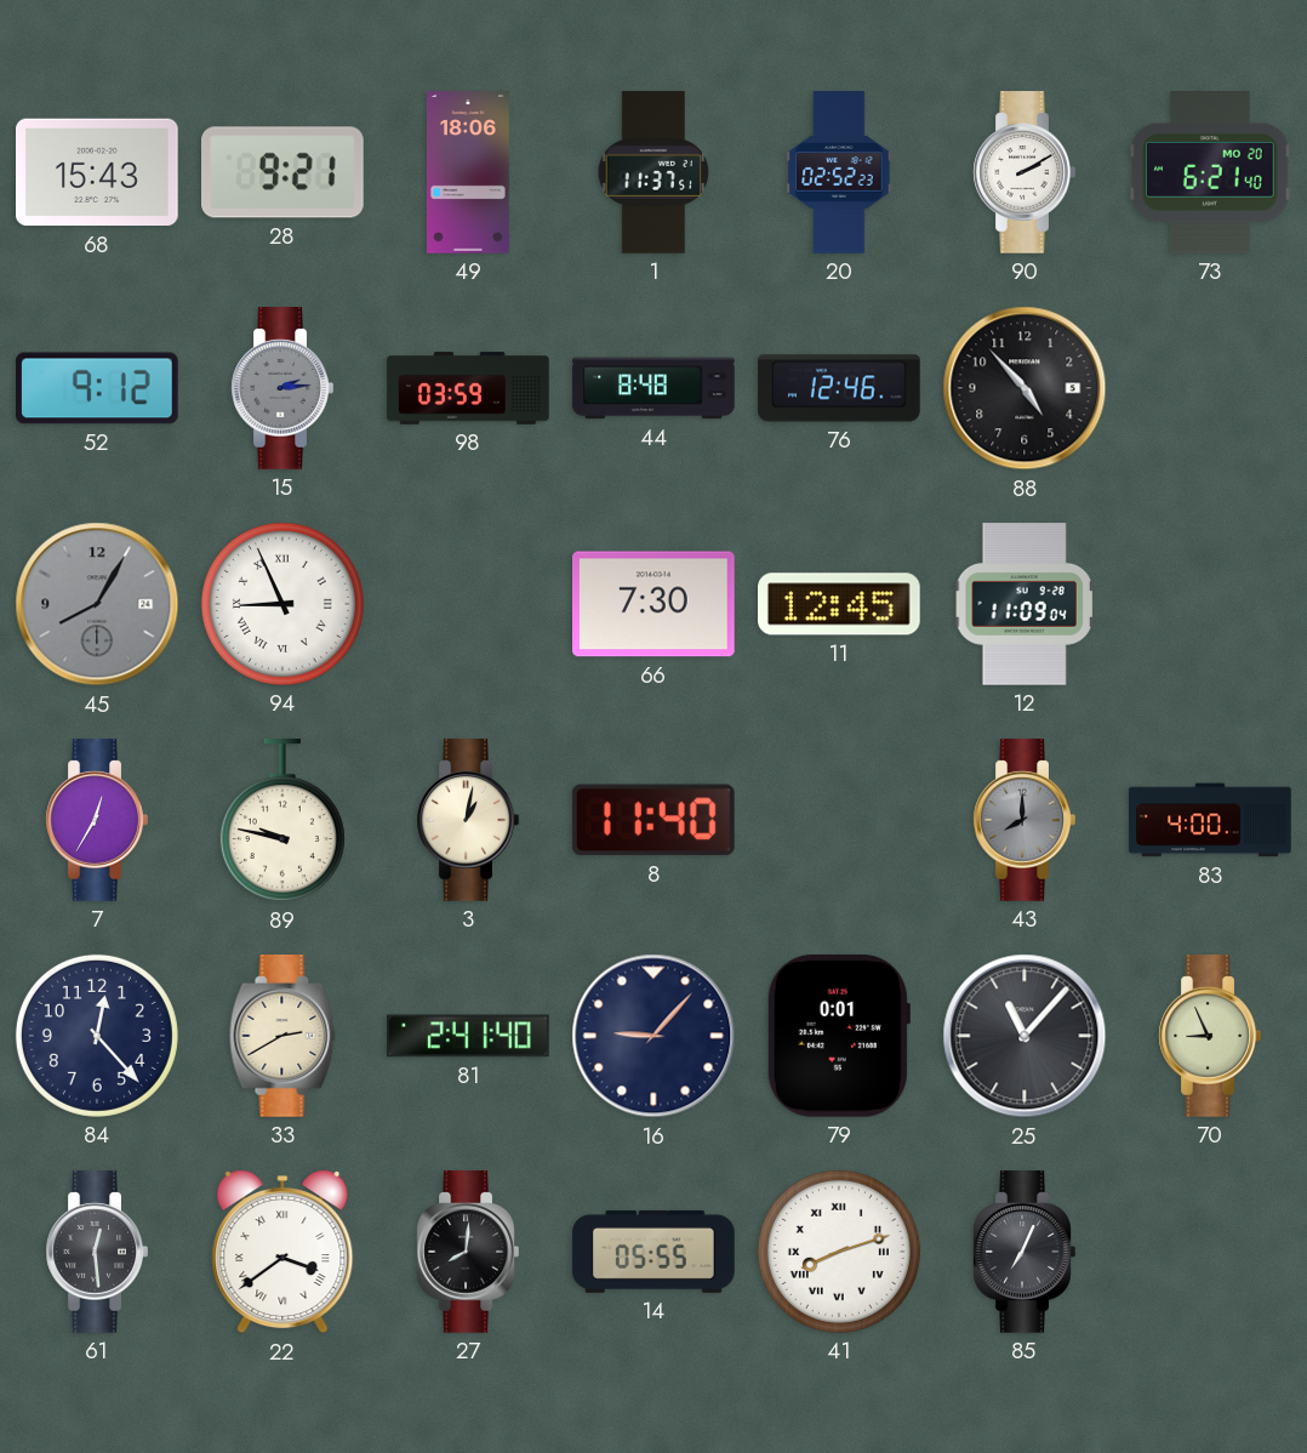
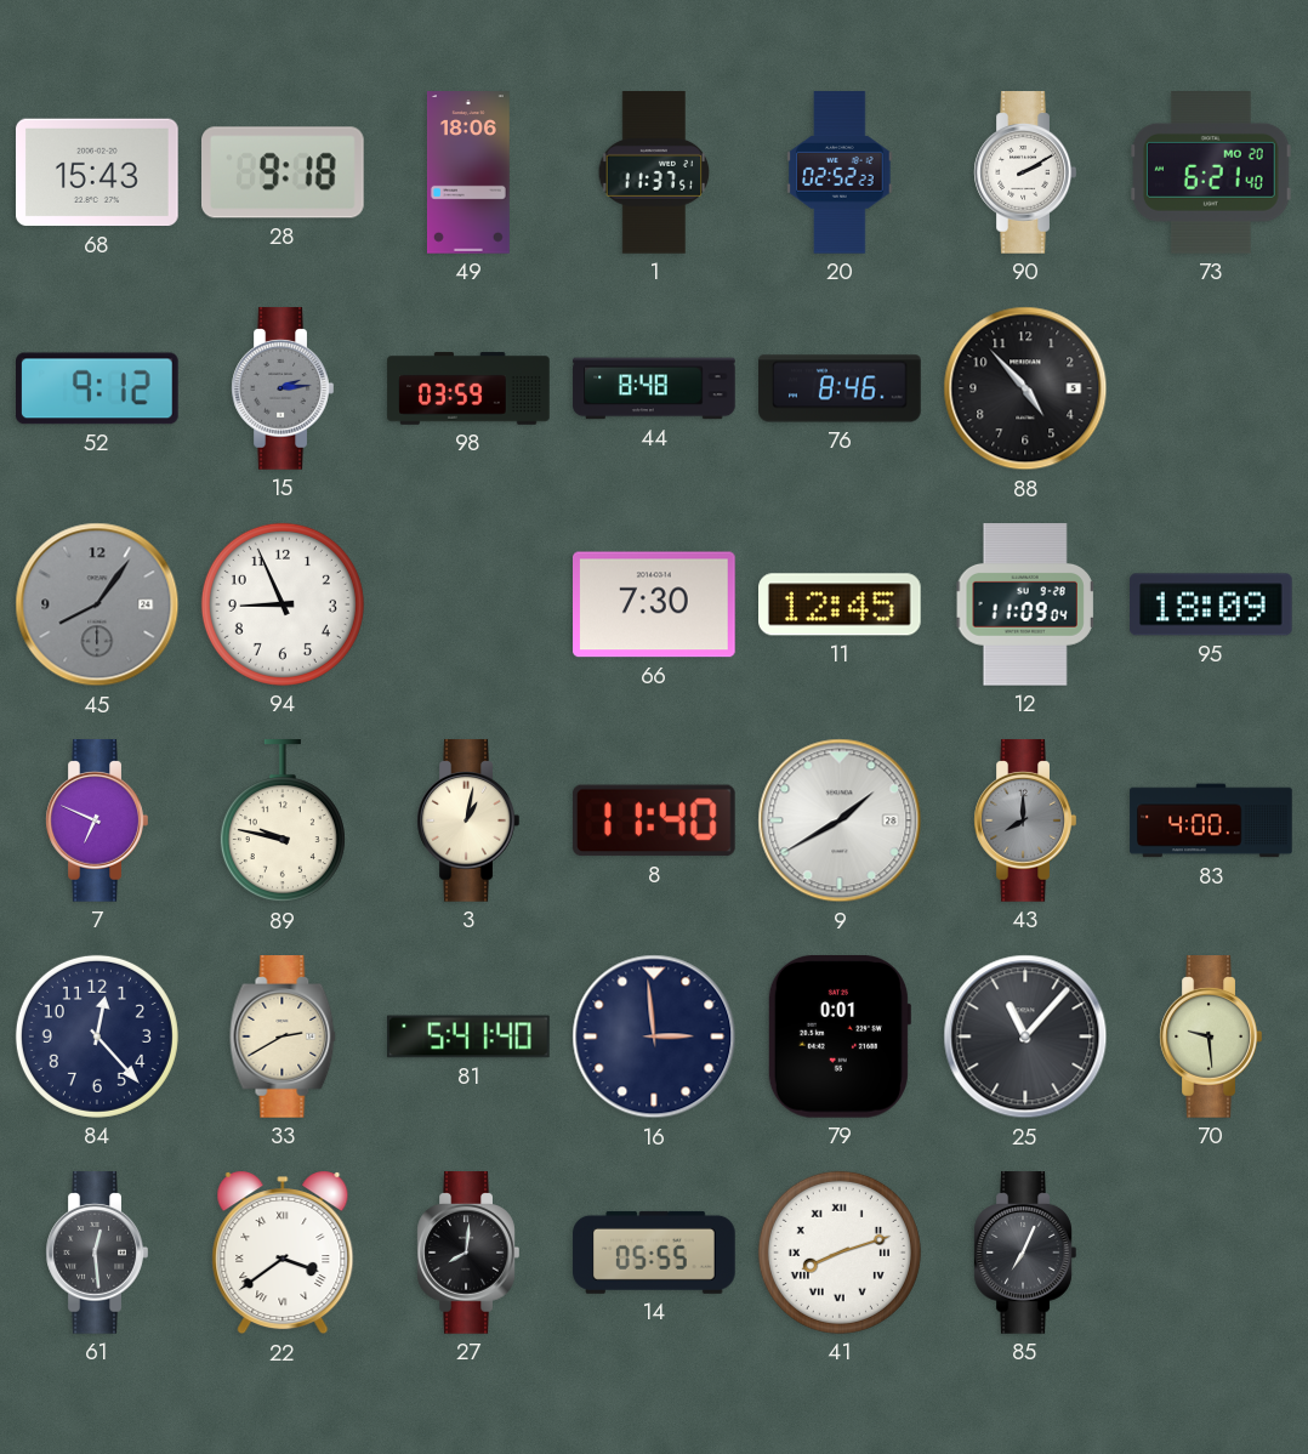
28: 9:21 -> 9:18 (284, 172)
76: 12:46 -> 8:46 (840, 388)
45: 8:05 -> 8:06 (97, 604)
94 numerals: Roman -> Arabic (283, 604)
95: none -> 18:09 (1212, 604)
7: 12:35 -> 6:49 (97, 820)
9: none -> 1:40 (840, 820)
81: 2:41 -> 5:41 (468, 1036)
16: 9:07 -> 2:59 (654, 1036)
70: 8:56 -> 9:29 (1211, 1036)
